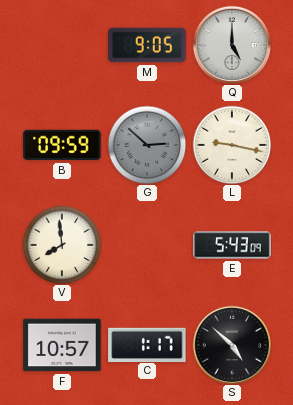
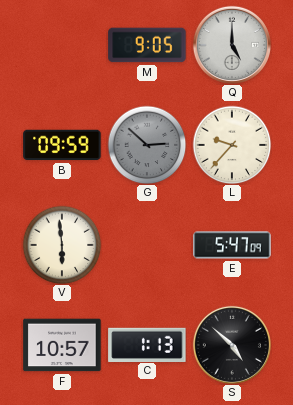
L: 9:17 -> 9:37 (232, 145)
V: 7:59 -> 5:59 (62, 245)
E: 5:43 -> 5:47 (232, 245)
C: 1:17 -> 1:13 (147, 344)
